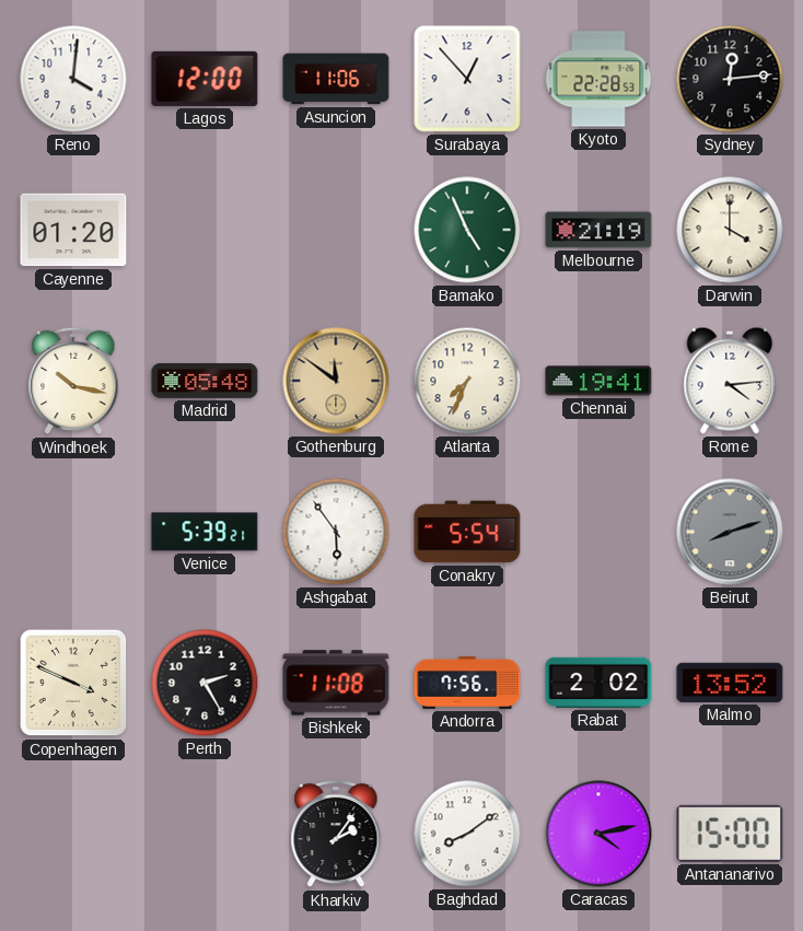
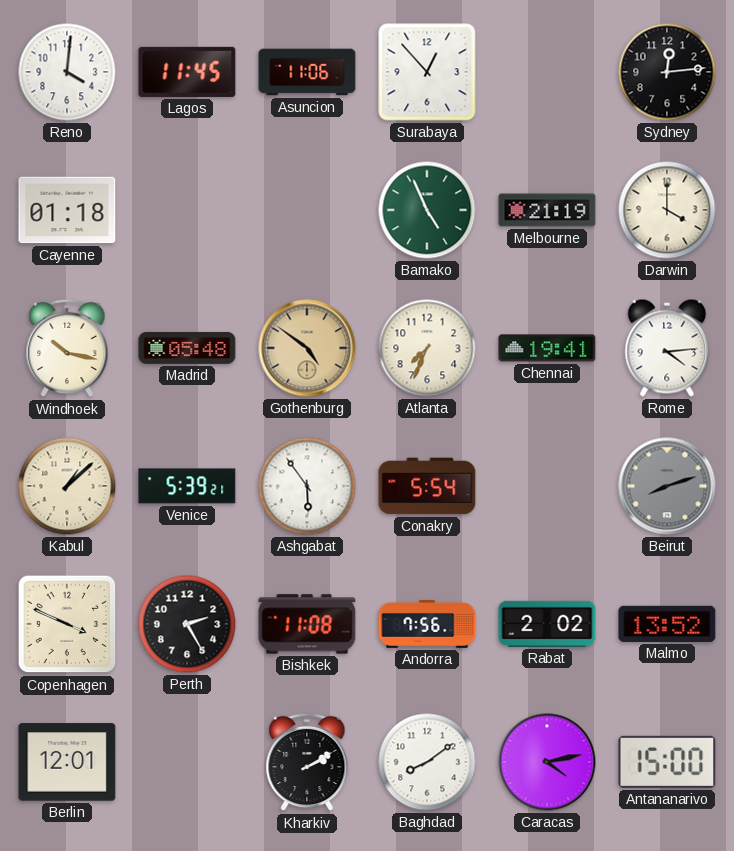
Lagos: 12:00 -> 11:45 (187, 72)
Kyoto: 22:28 -> none (598, 79)
Cayenne: 01:20 -> 01:18 (67, 210)
Gothenburg: 11:51 -> 4:51 (307, 348)
Kabul: none -> 1:08 (67, 486)
Berlin: none -> 12:01 (67, 762)
Kharkiv: 2:06 -> 2:10 (307, 762)
